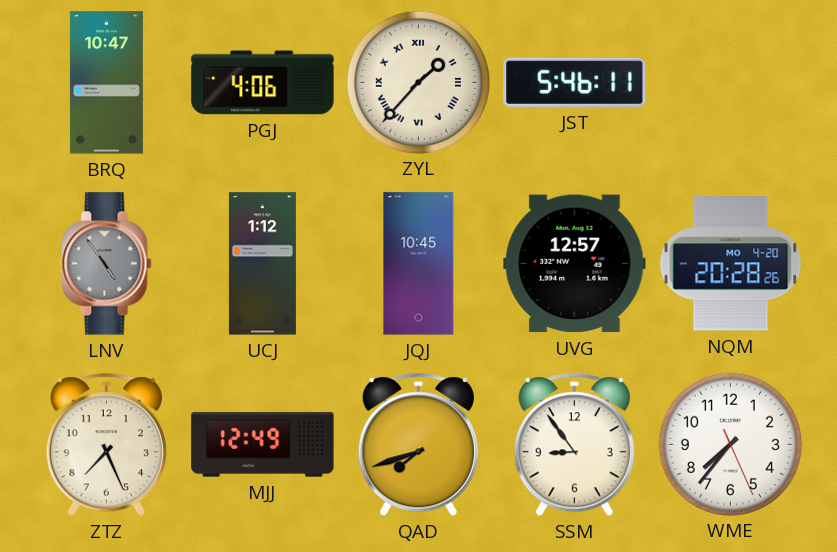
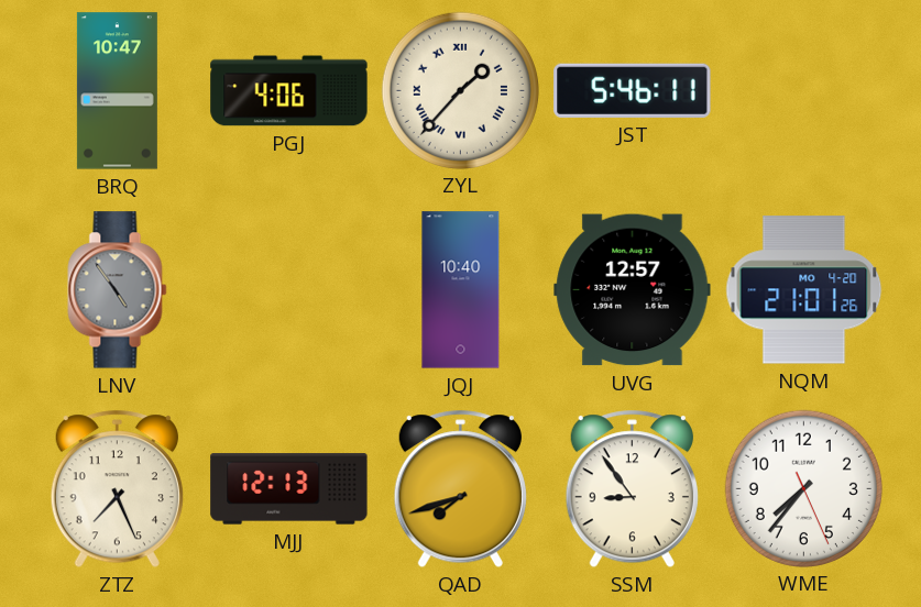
UCJ: 1:12 -> none (262, 264)
JQJ: 10:45 -> 10:40 (461, 290)
NQM: 20:28 -> 21:01 (804, 290)
MJJ: 12:49 -> 12:13 (289, 489)
